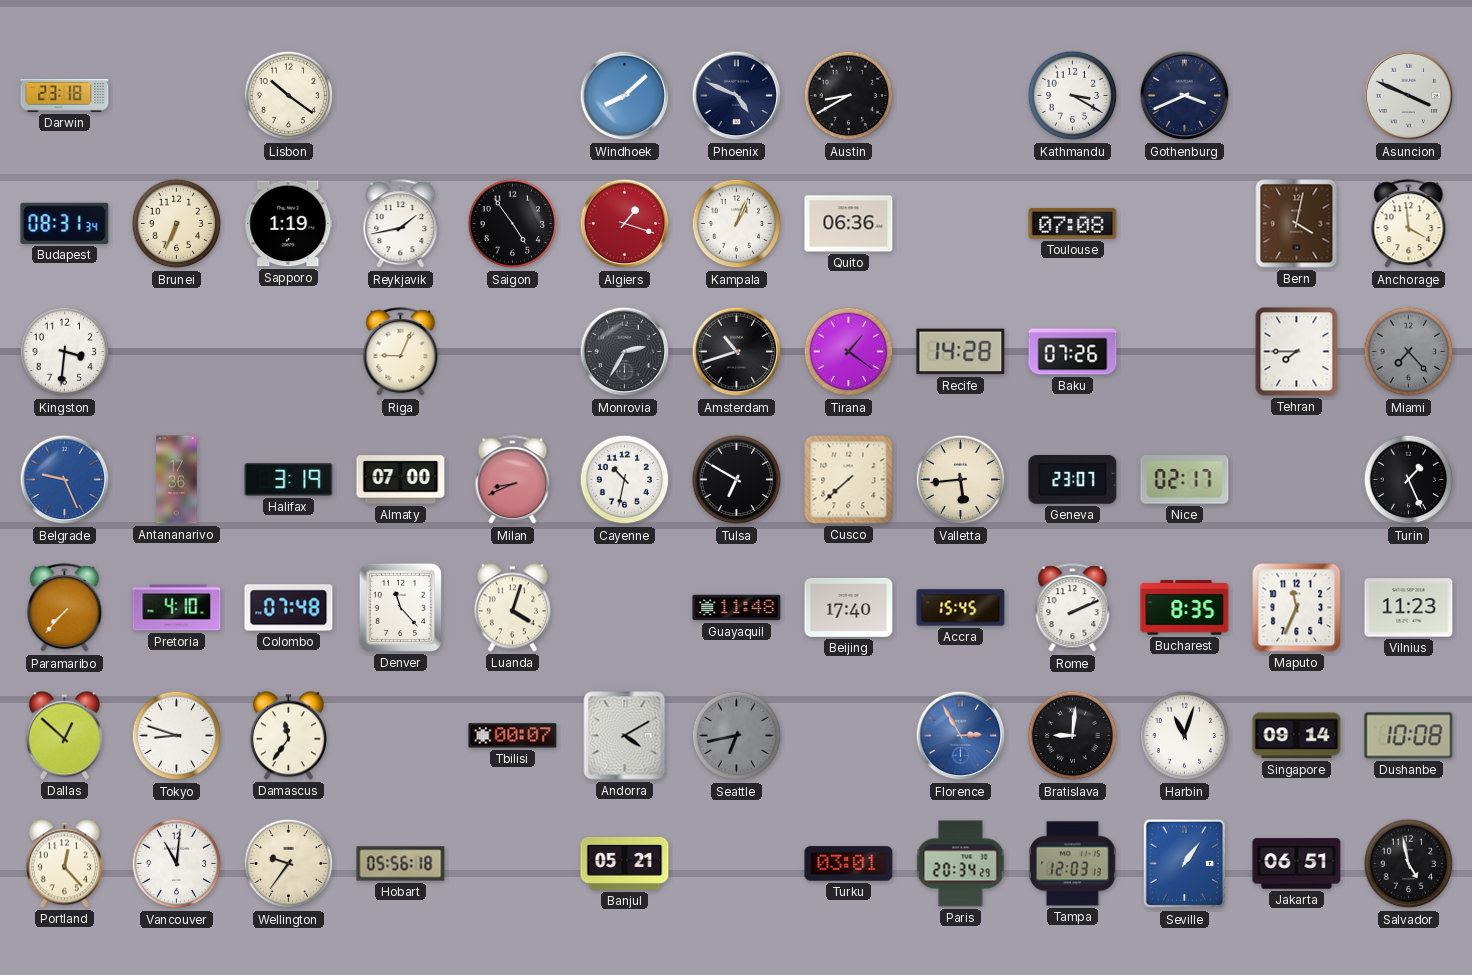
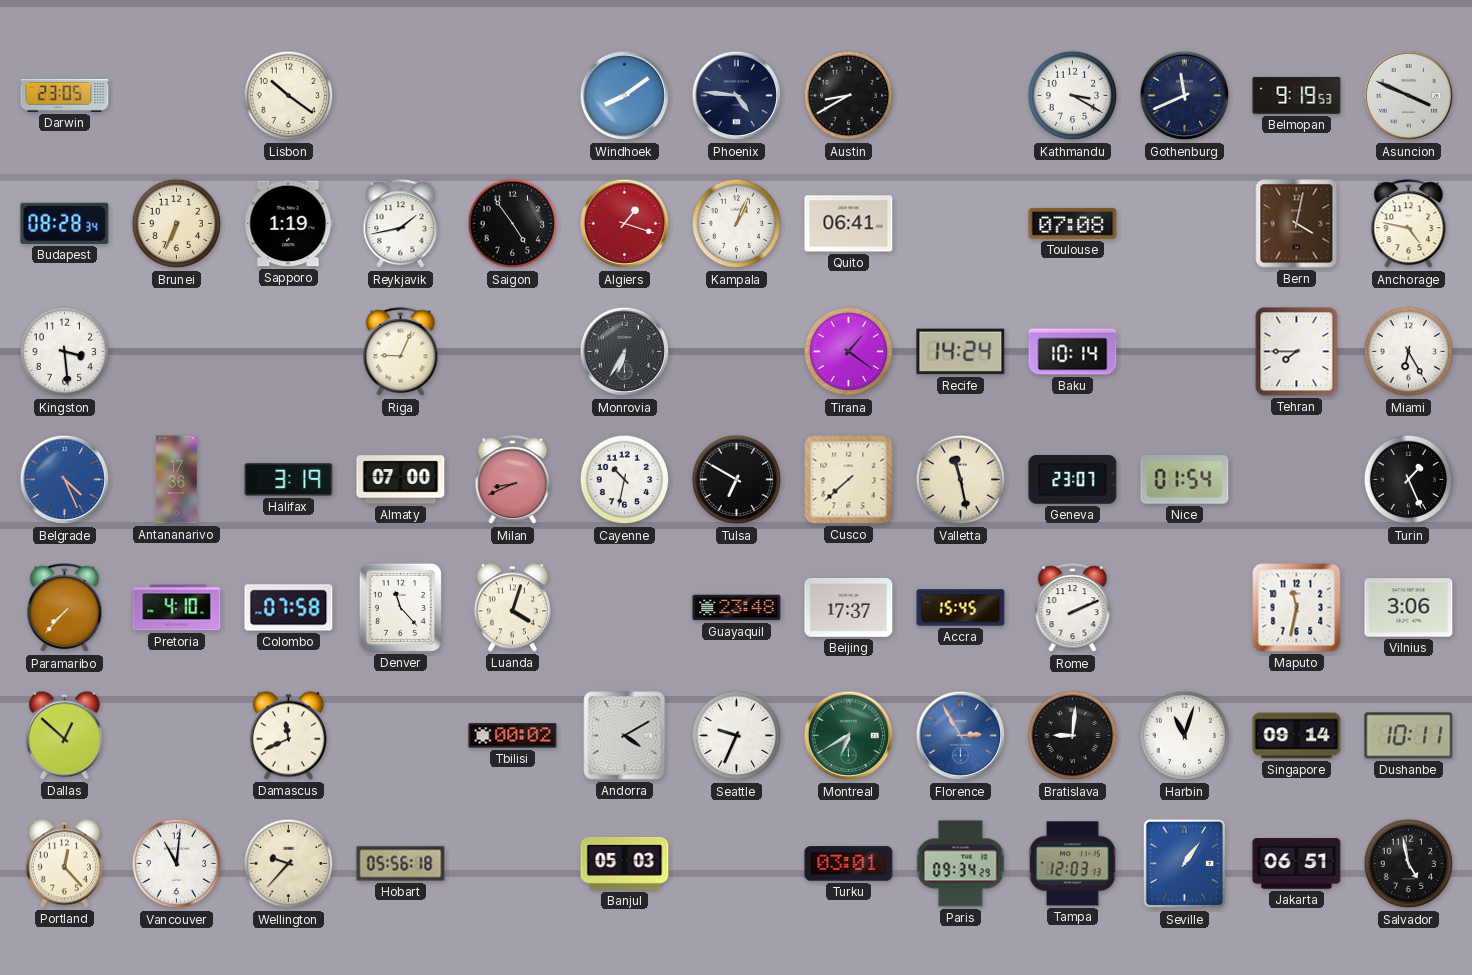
Darwin: 23:18 -> 23:05 (65, 96)
Windhoek: 8:08 -> 8:09 (625, 96)
Phoenix: 4:49 -> 4:46 (737, 96)
Gothenburg: 3:41 -> 11:41 (1185, 96)
Belmopan: none -> 9:19 (1297, 95)
Budapest: 08:31 -> 08:28 (65, 223)
Quito: 06:36 -> 06:41 (849, 224)
Anchorage: 3:59 -> 4:47 (1409, 224)
Kingston: 3:31 -> 3:29 (65, 352)
Monrovia: 2:35 -> 6:35 (625, 352)
Amsterdam: 10:42 -> none (737, 352)
Recife: 14:28 -> 14:24 (961, 352)
Baku: 07:26 -> 10:14 (1073, 352)
Miami: 7:23 -> 6:25 (1409, 352)
Miami dial: grey -> white (1409, 352)
Belgrade: 9:26 -> 4:26 (65, 480)
Valletta: 5:44 -> 11:28 (961, 480)
Nice: 02:17 -> 01:54 (1185, 480)
Colombo: 07:48 -> 07:58 (289, 608)
Guayaquil: 11:48 -> 23:48 (737, 608)
Beijing: 17:40 -> 17:37 (849, 607)
Bucharest: 8:35 -> none (1185, 608)
Maputo: 11:34 -> 11:32 (1297, 608)
Vilnius: 11:23 -> 3:06 (1409, 608)
Tokyo: 8:48 -> none (177, 736)
Damascus: 11:36 -> 11:41 (288, 736)
Tbilisi: 00:07 -> 00:02 (513, 736)
Seattle: 6:43 -> 9:34 (737, 736)
Seattle dial: grey -> white (737, 736)
Montreal: none -> 6:40 (849, 736)
Dushanbe: 10:08 -> 10:11 (1409, 736)
Wellington: 9:36 -> 9:37 (289, 864)
Banjul: 05:21 -> 05:03 (625, 863)
Paris: 20:34 -> 09:34 (961, 864)
